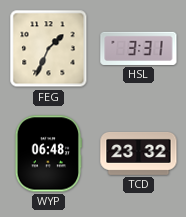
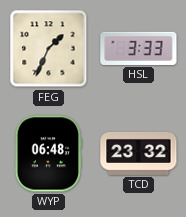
HSL: 3:31 -> 3:33 (139, 48)
